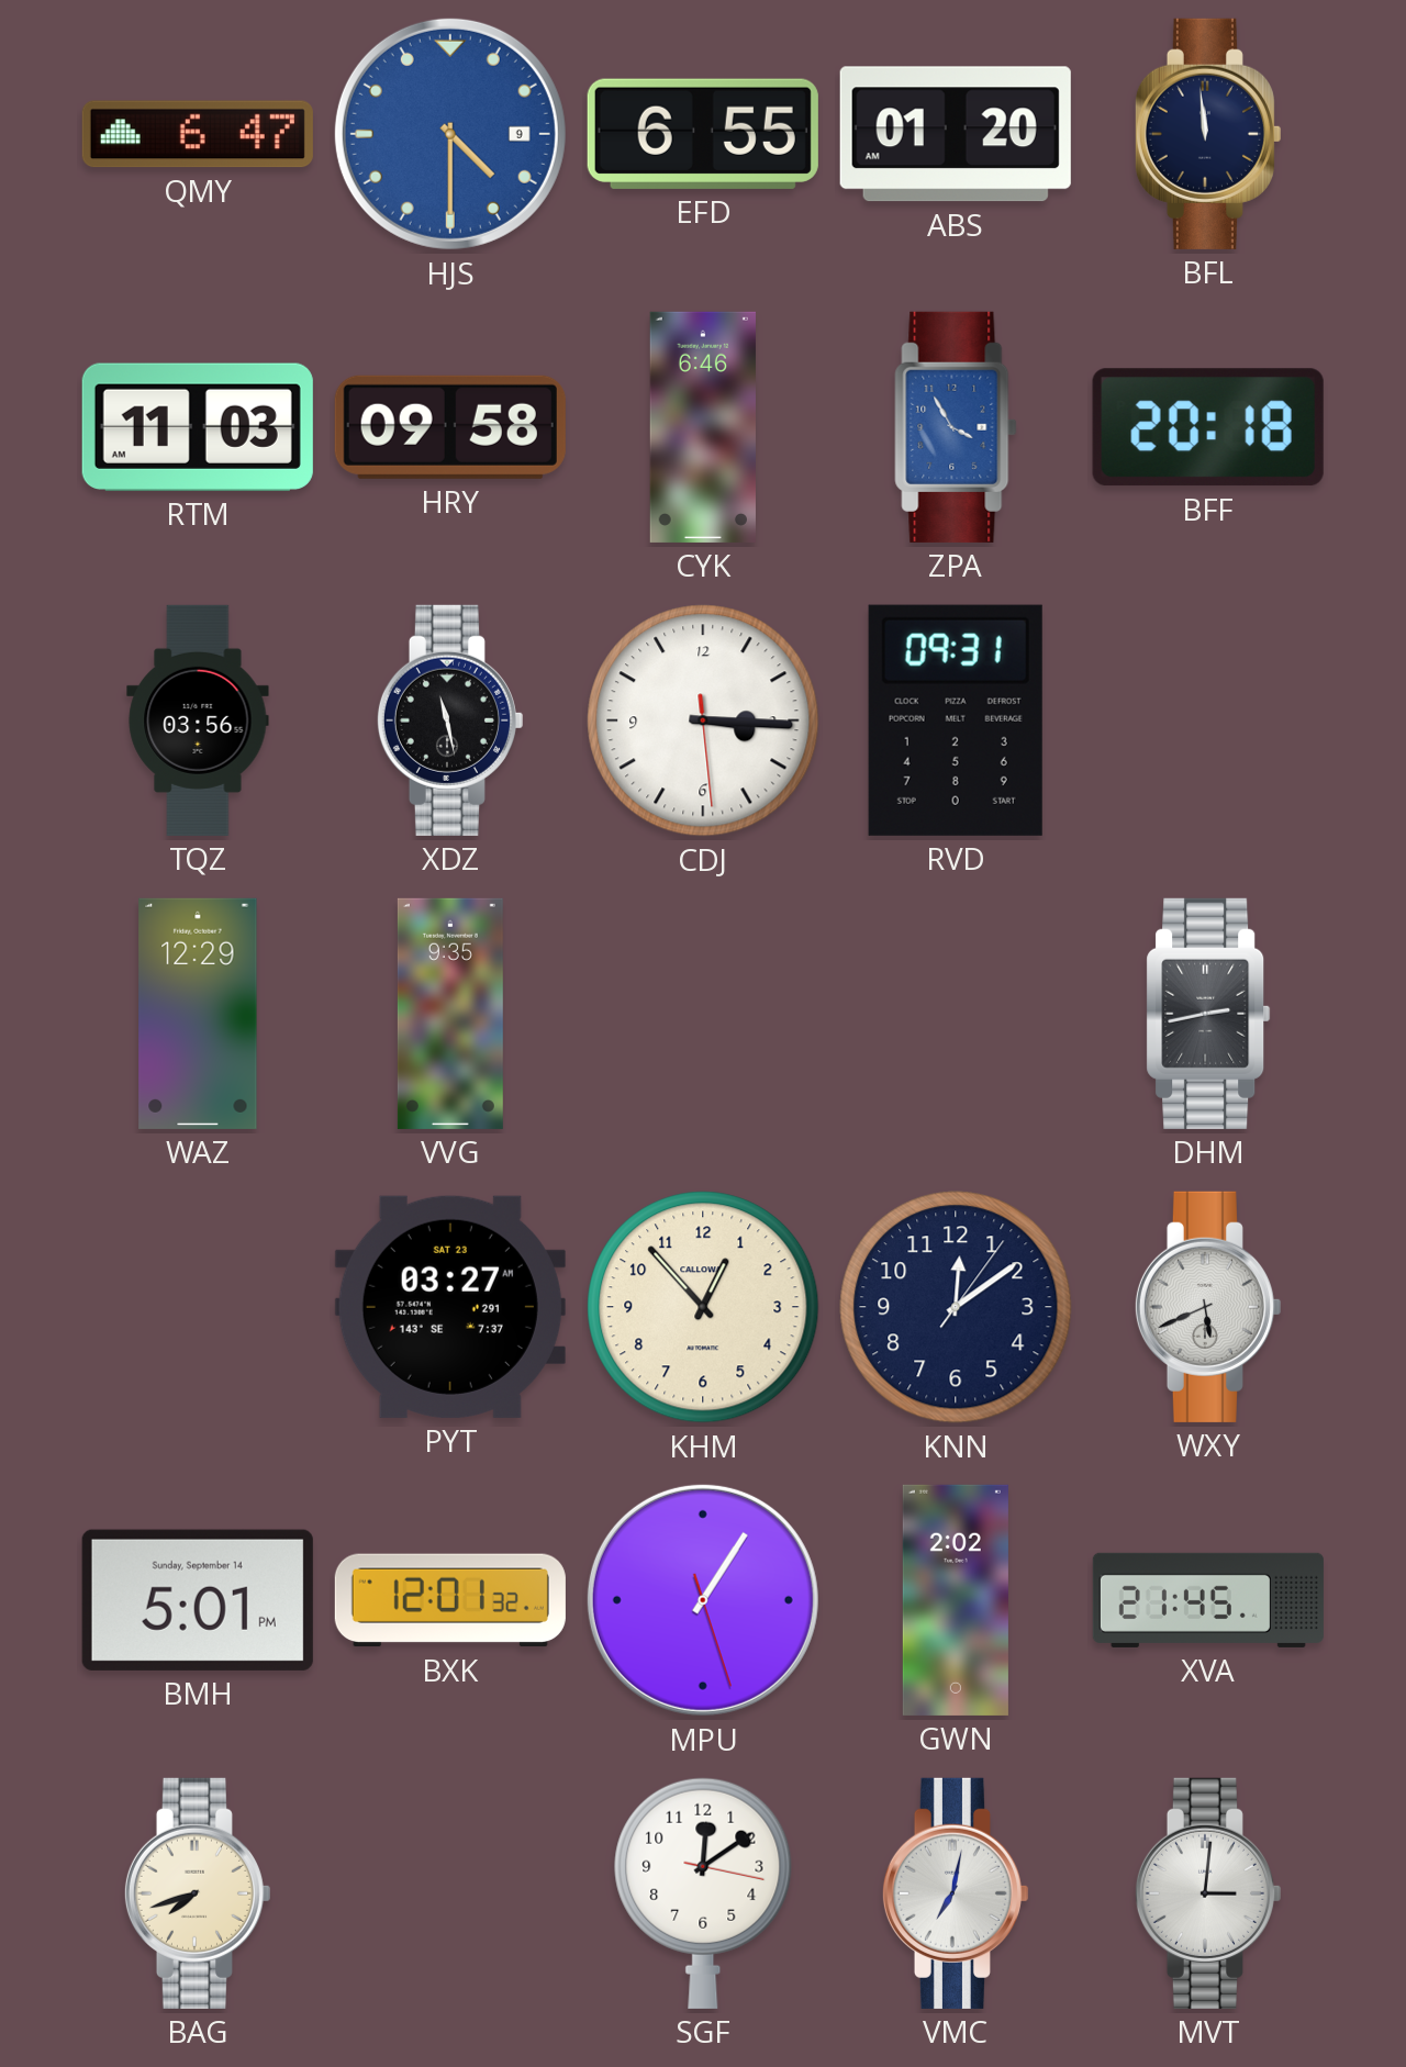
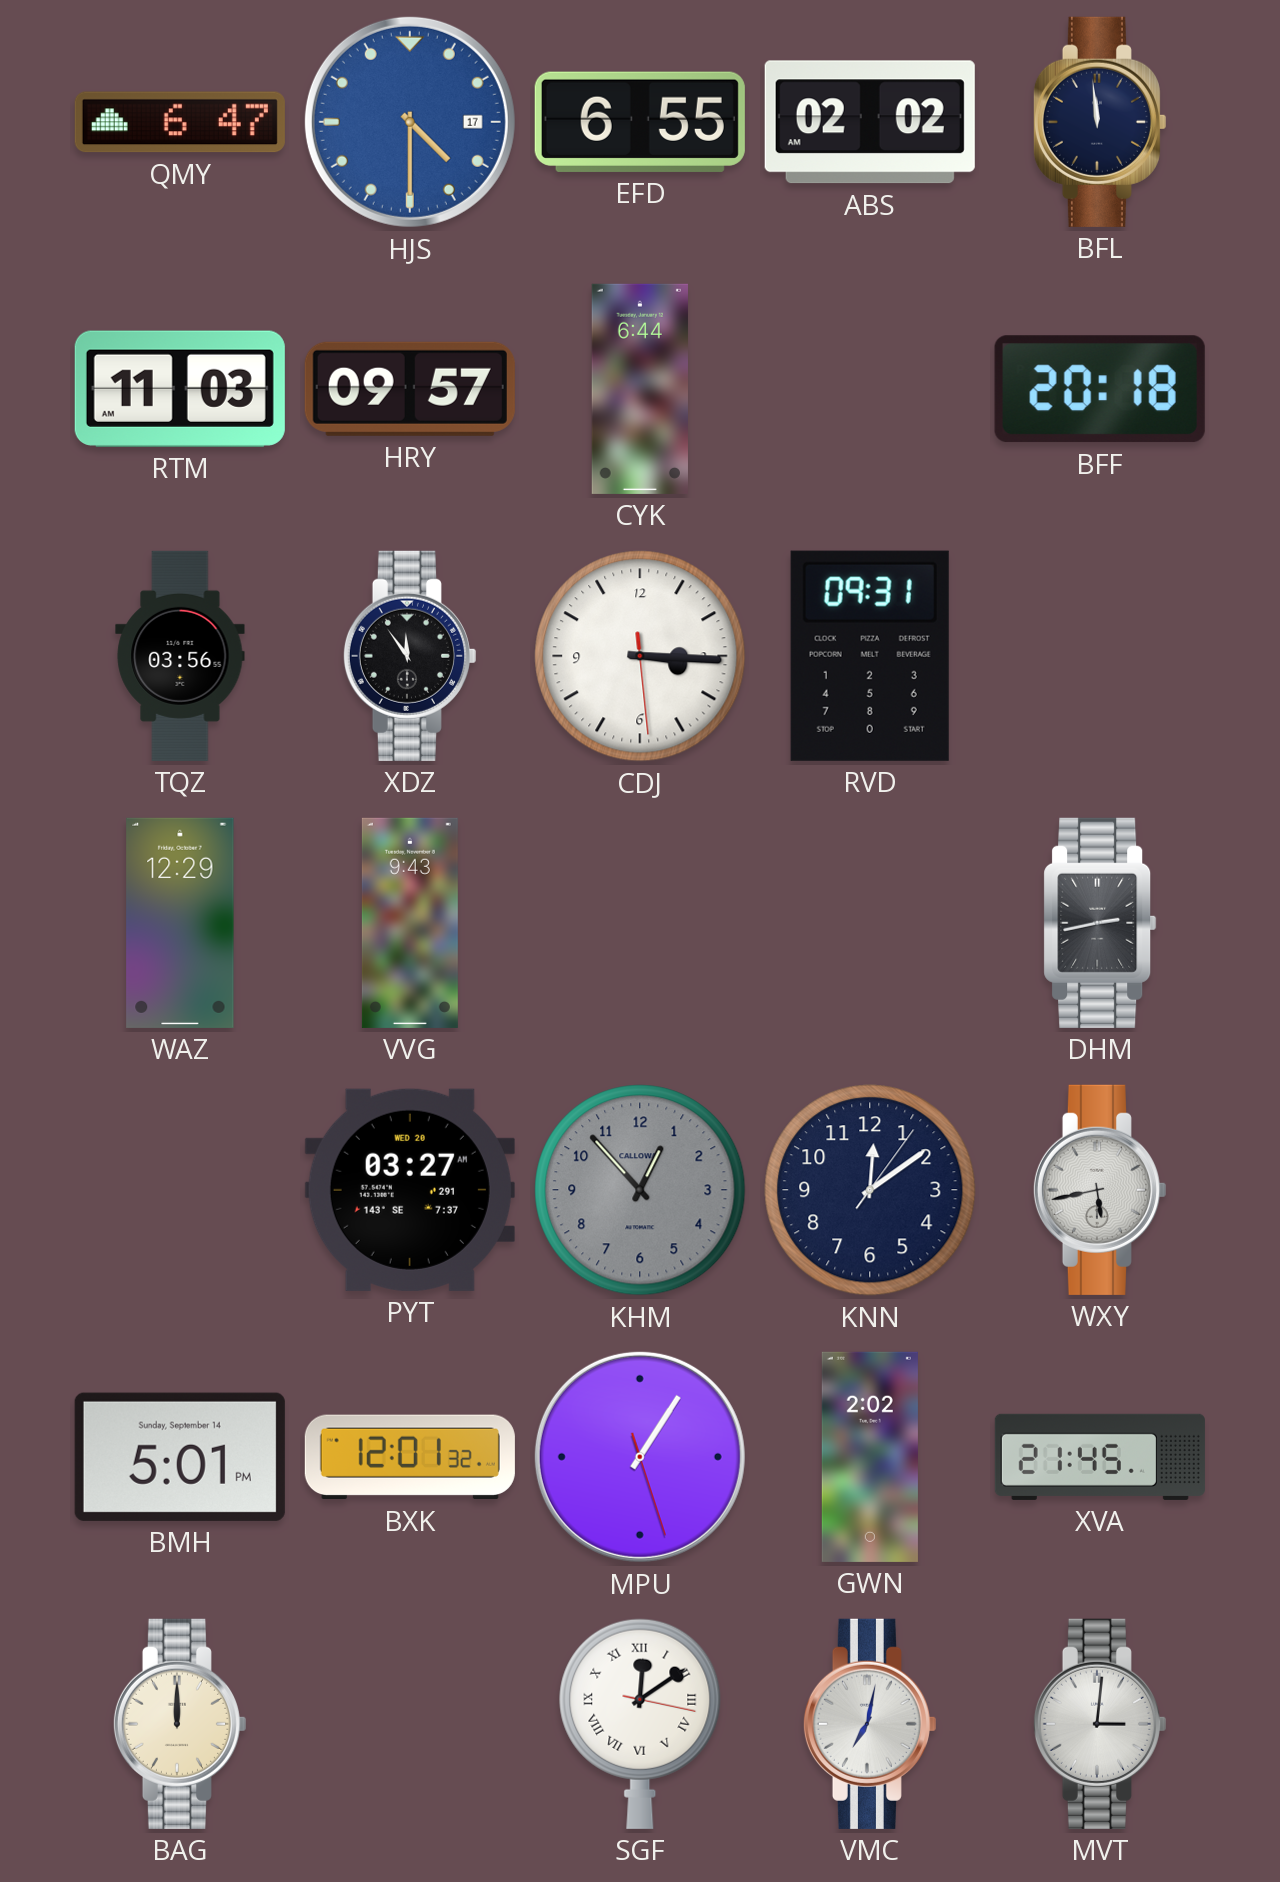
HJS date: 9 -> 17 (410, 122)
ABS: 01:20 -> 02:02 (870, 122)
HRY: 09:58 -> 09:57 (410, 389)
CYK: 6:46 -> 6:44 (640, 389)
ZPA: 3:55 -> none (956, 427)
XDZ: 11:28 -> 11:54 (409, 656)
VVG: 9:35 -> 9:43 (410, 923)
PYT date: SAT 23 -> WED 20 (410, 1190)
KHM dial: cream -> grey (640, 1190)
WXY: 5:41 -> 5:43 (1099, 1190)
BAG: 7:42 -> 12:00 (179, 1724)
SGF numerals: Arabic -> Roman (640, 1724)
